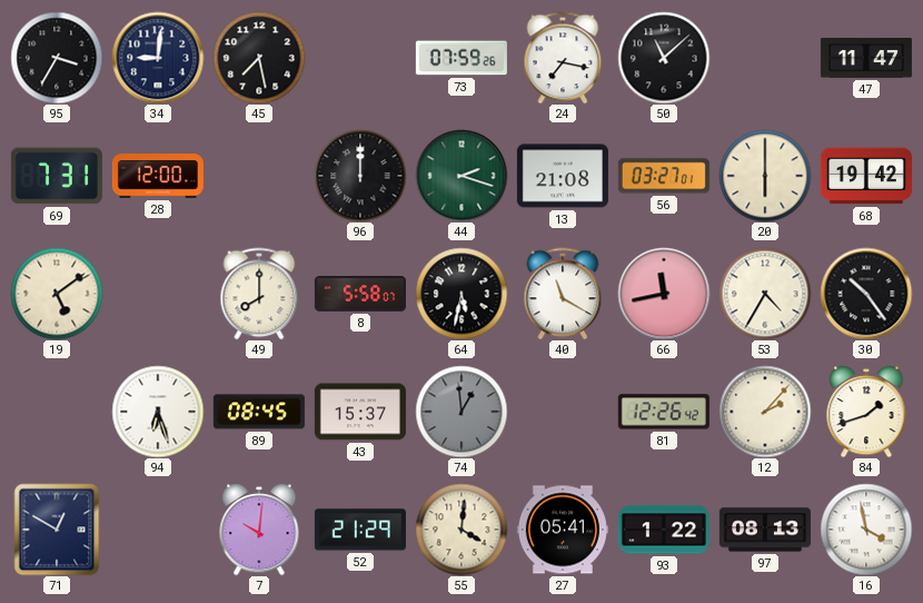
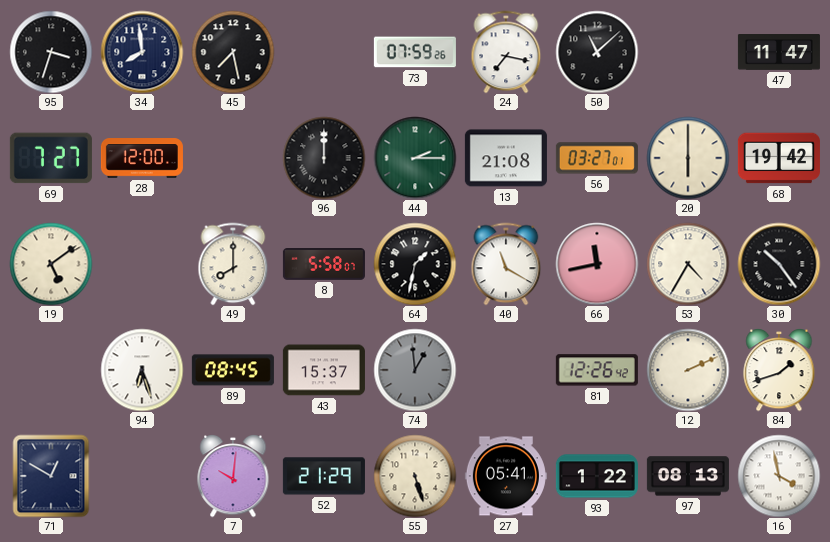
95: 3:35 -> 3:33 (51, 52)
34: 9:01 -> 7:59 (142, 52)
69: 7:31 -> 7:27 (51, 158)
44: 2:18 -> 2:15 (415, 158)
64: 5:32 -> 1:32 (415, 264)
12: 2:07 -> 2:11 (688, 370)
55: 4:01 -> 5:27 (415, 476)
